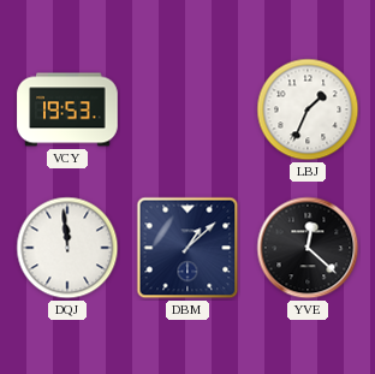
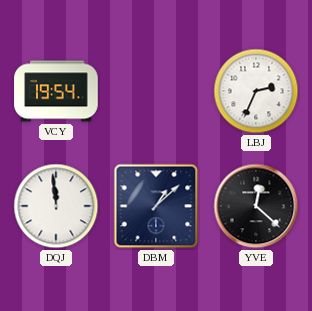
VCY: 19:53 -> 19:54 (56, 91)
LBJ: 1:34 -> 2:34 (256, 91)
